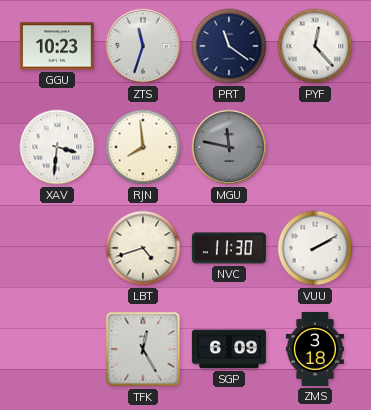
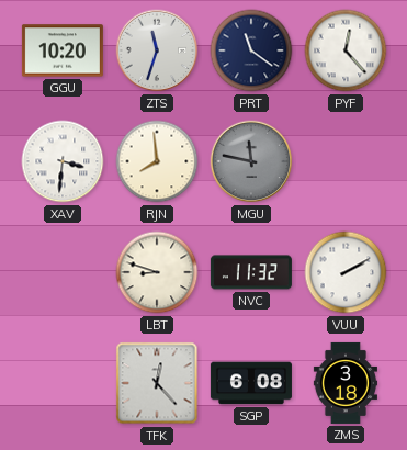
GGU: 10:23 -> 10:20 (63, 50)
LBT: 4:42 -> 8:48 (157, 272)
NVC: 11:30 -> 11:32 (251, 272)
TFK: 12:25 -> 12:23 (157, 383)
SGP: 6:09 -> 6:08 (251, 383)
